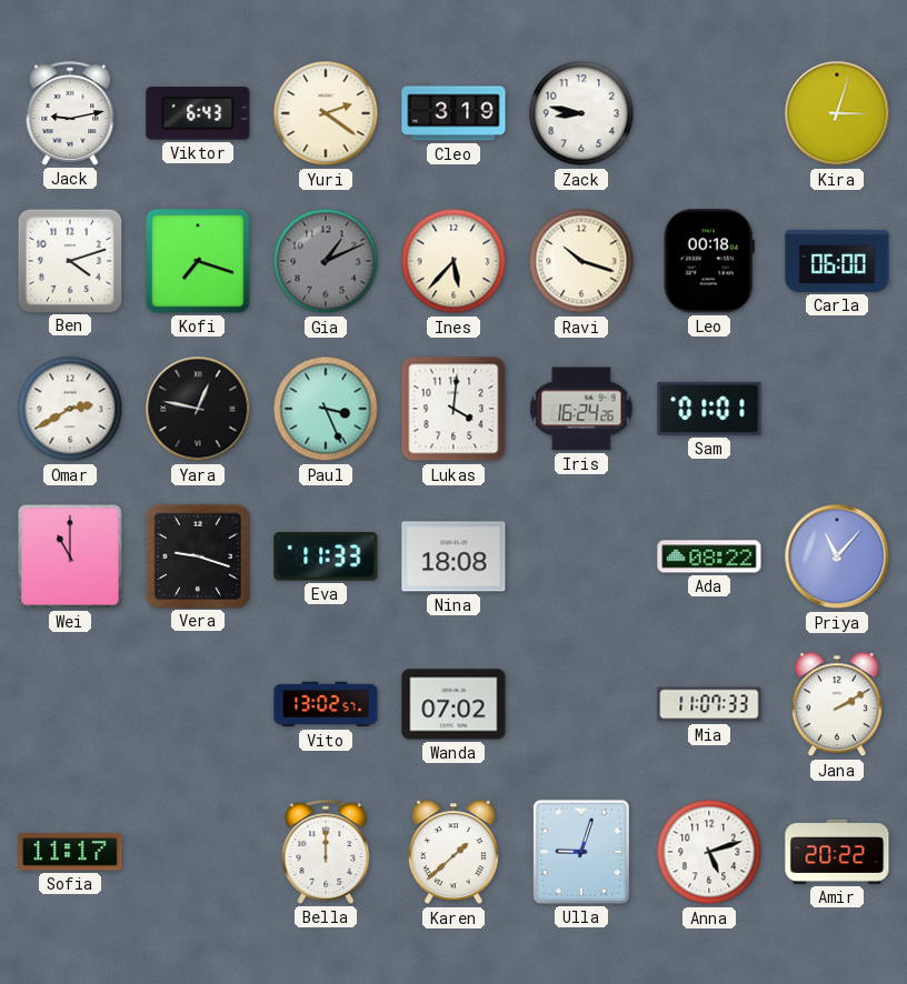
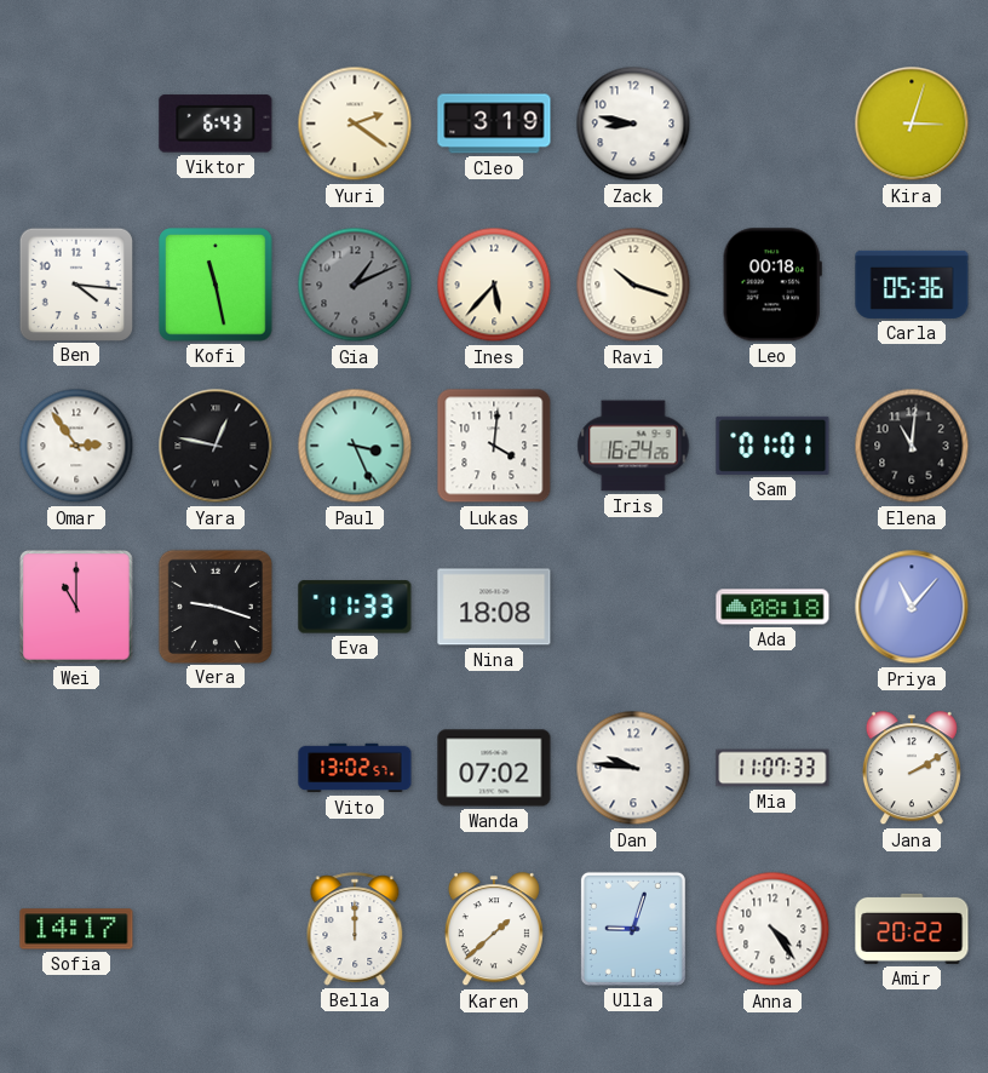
Jack: 9:13 -> none (70, 113)
Ben: 4:12 -> 4:16 (75, 283)
Kofi: 7:18 -> 11:28 (216, 285)
Carla: 06:00 -> 05:36 (912, 285)
Omar: 2:40 -> 2:54 (76, 446)
Elena: none -> 11:01 (912, 446)
Ada: 08:22 -> 08:18 (772, 607)
Dan: none -> 9:46 (633, 768)
Sofia: 11:17 -> 14:17 (76, 929)
Anna: 5:12 -> 4:24 (772, 929)
